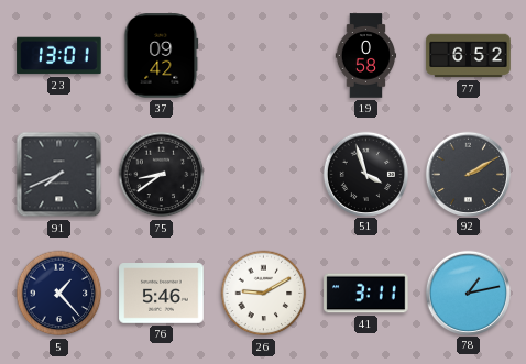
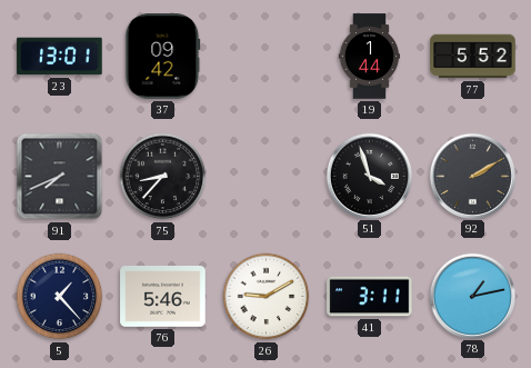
19: 0:58 -> 1:44 (370, 57)
77: 6:52 -> 5:52 (473, 57)
75: 8:39 -> 8:37 (163, 177)
